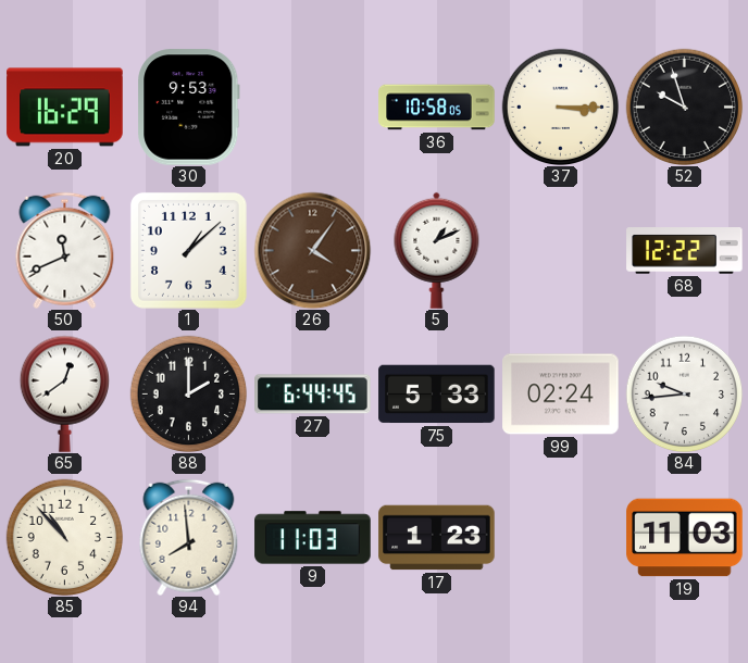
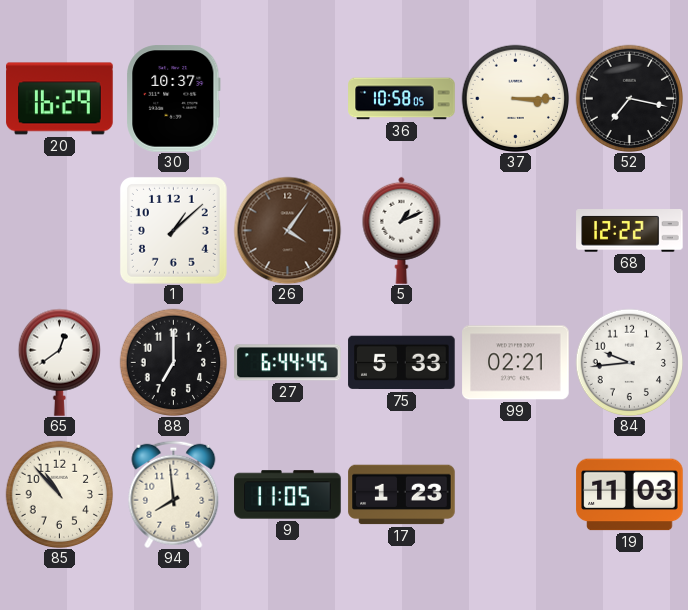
30: 9:53 -> 10:37 (174, 99)
52: 9:57 -> 7:17 (629, 98)
50: 11:41 -> none (65, 250)
88: 2:00 -> 7:00 (173, 362)
99: 02:24 -> 02:21 (516, 363)
9: 11:03 -> 11:05 (288, 495)
